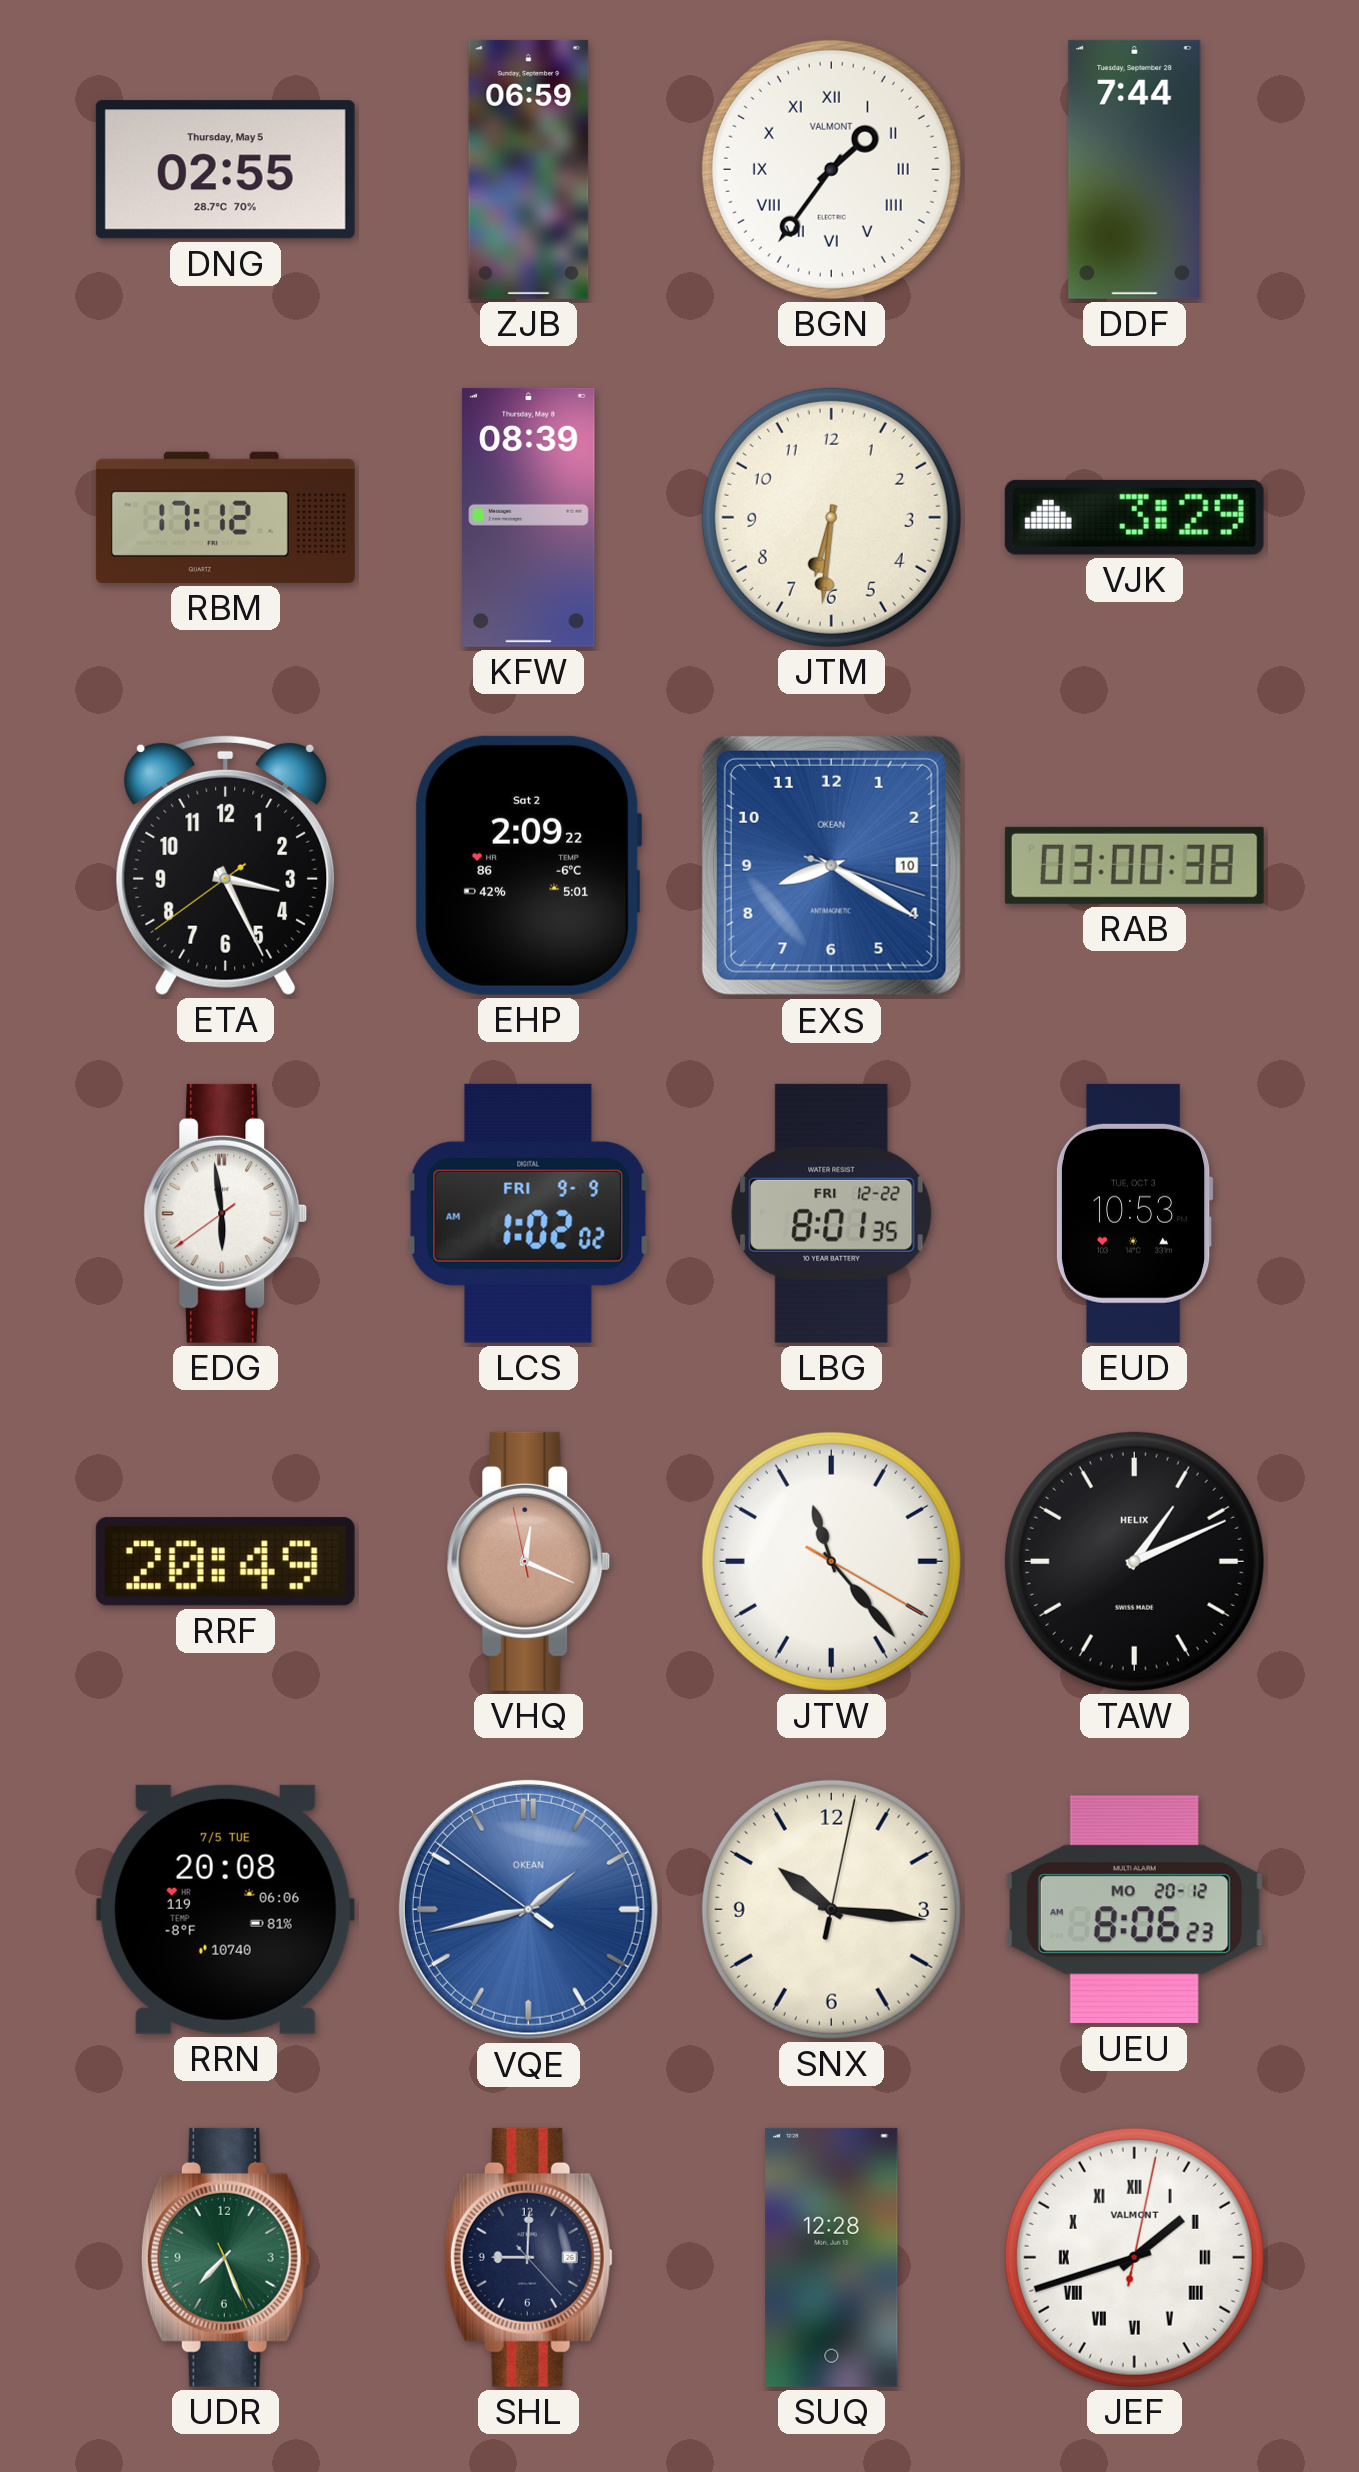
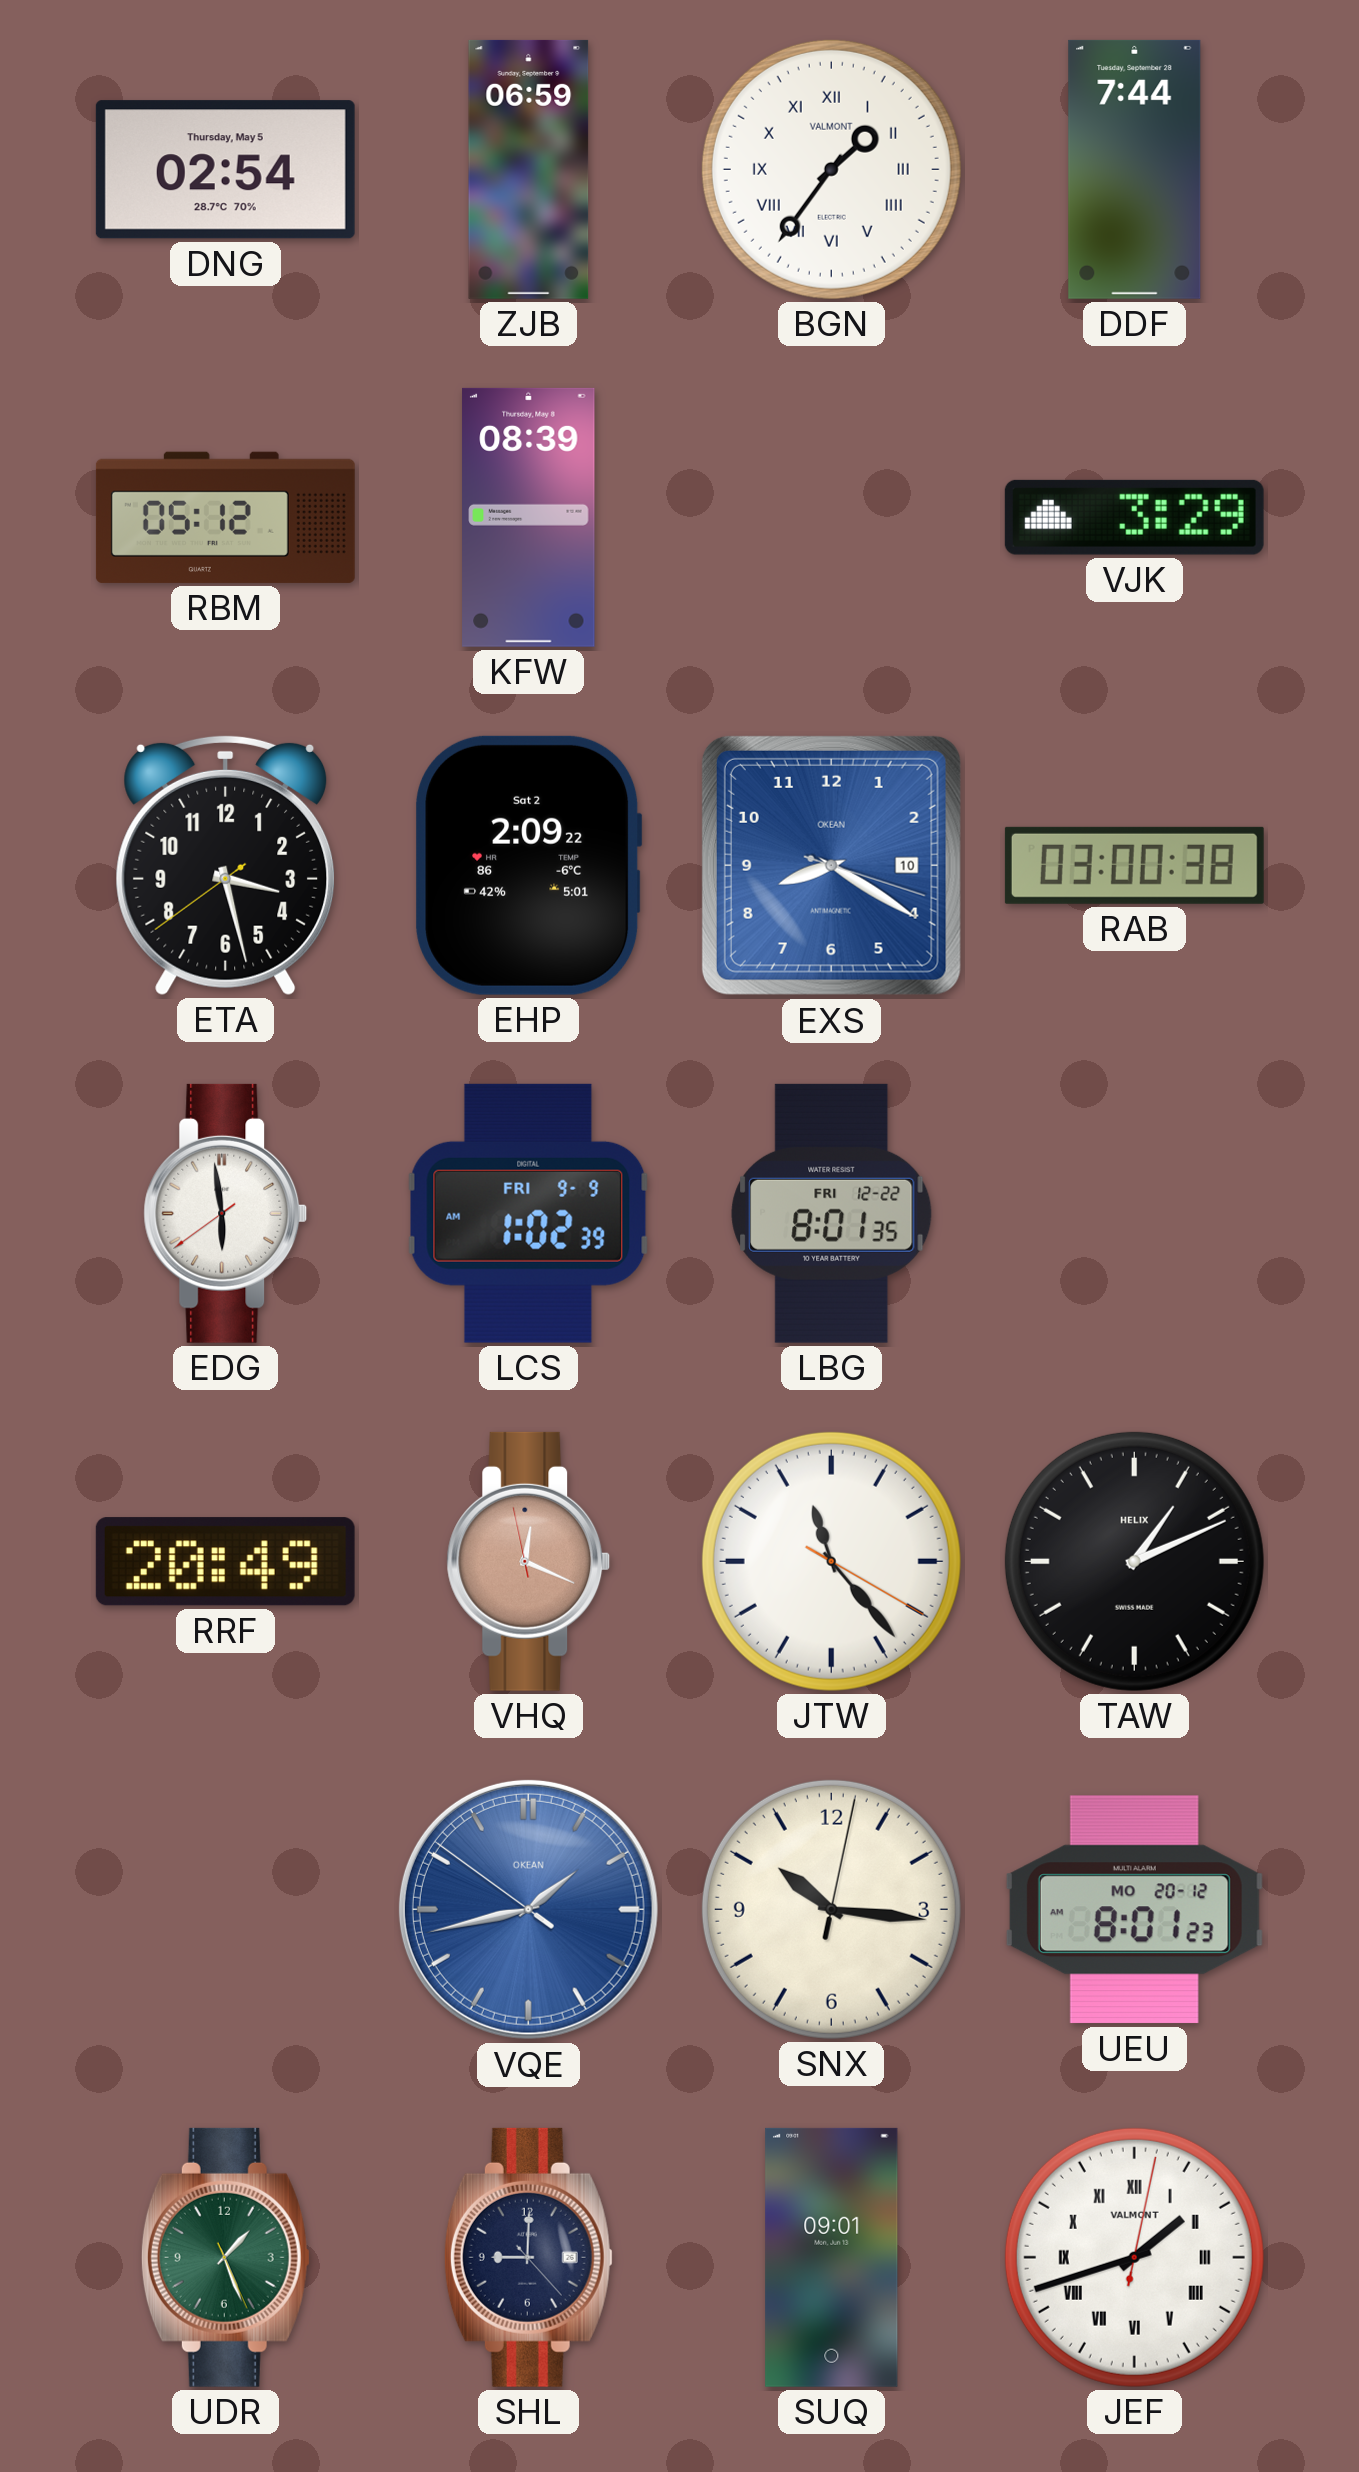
DNG: 02:55 -> 02:54 (225, 170)
RBM: 17:12 -> 05:12 (225, 517)
JTM: 6:31 -> none (831, 517)
ETA: 3:25 -> 3:27 (226, 865)
LCS: 1:02:02 AM -> 1:02:39 AM (528, 1213)
EUD: 10:53 -> none (1134, 1213)
RRN: 20:08 -> none (225, 1909)
UEU: 8:06 -> 8:01 (1134, 1910)
UDR: 7:26 -> 1:26 (225, 2257)
SUQ: 12:28 -> 09:01 (832, 2257)
